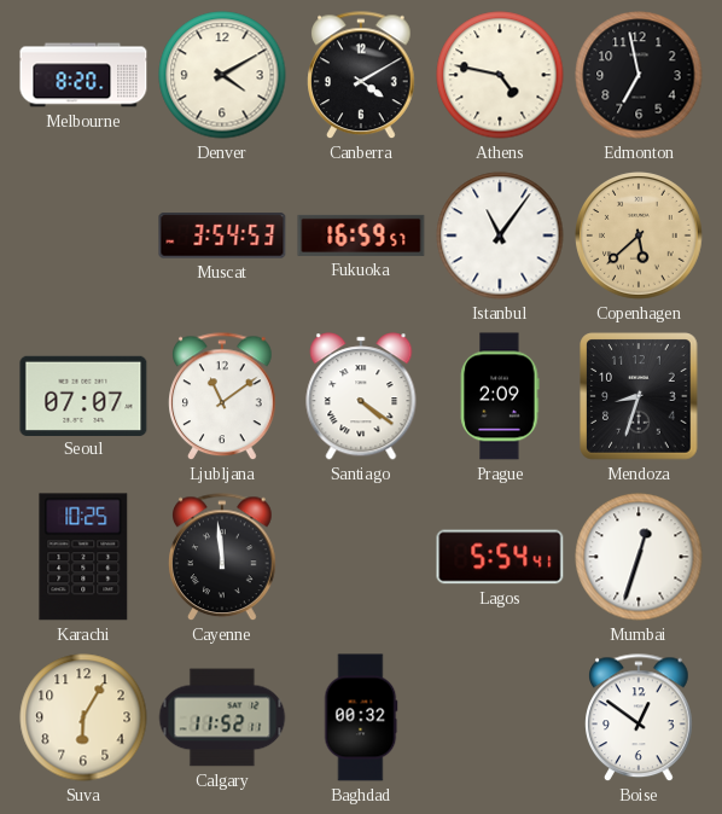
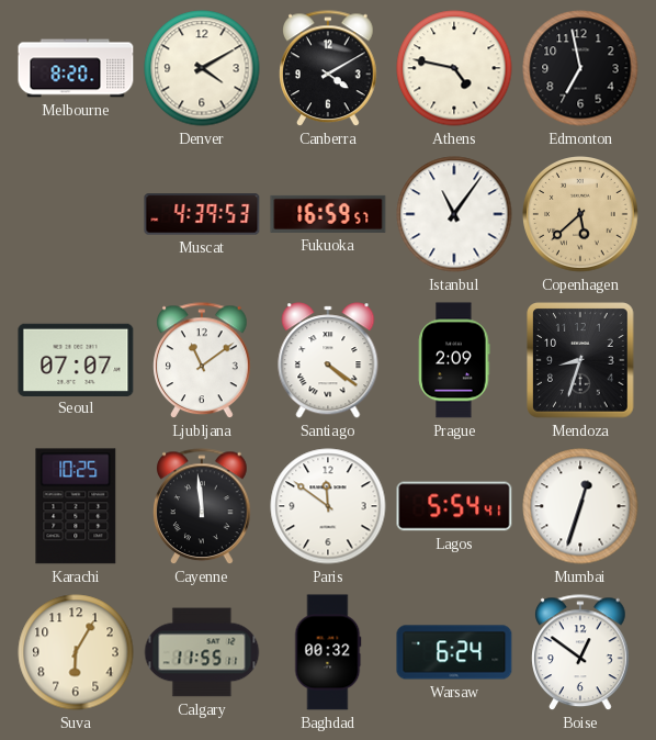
Muscat: 3:54 -> 4:39 (202, 214)
Paris: none -> 11:51 (328, 506)
Calgary: 11:52 -> 11:55 (202, 652)
Warsaw: none -> 6:24 (454, 652)
